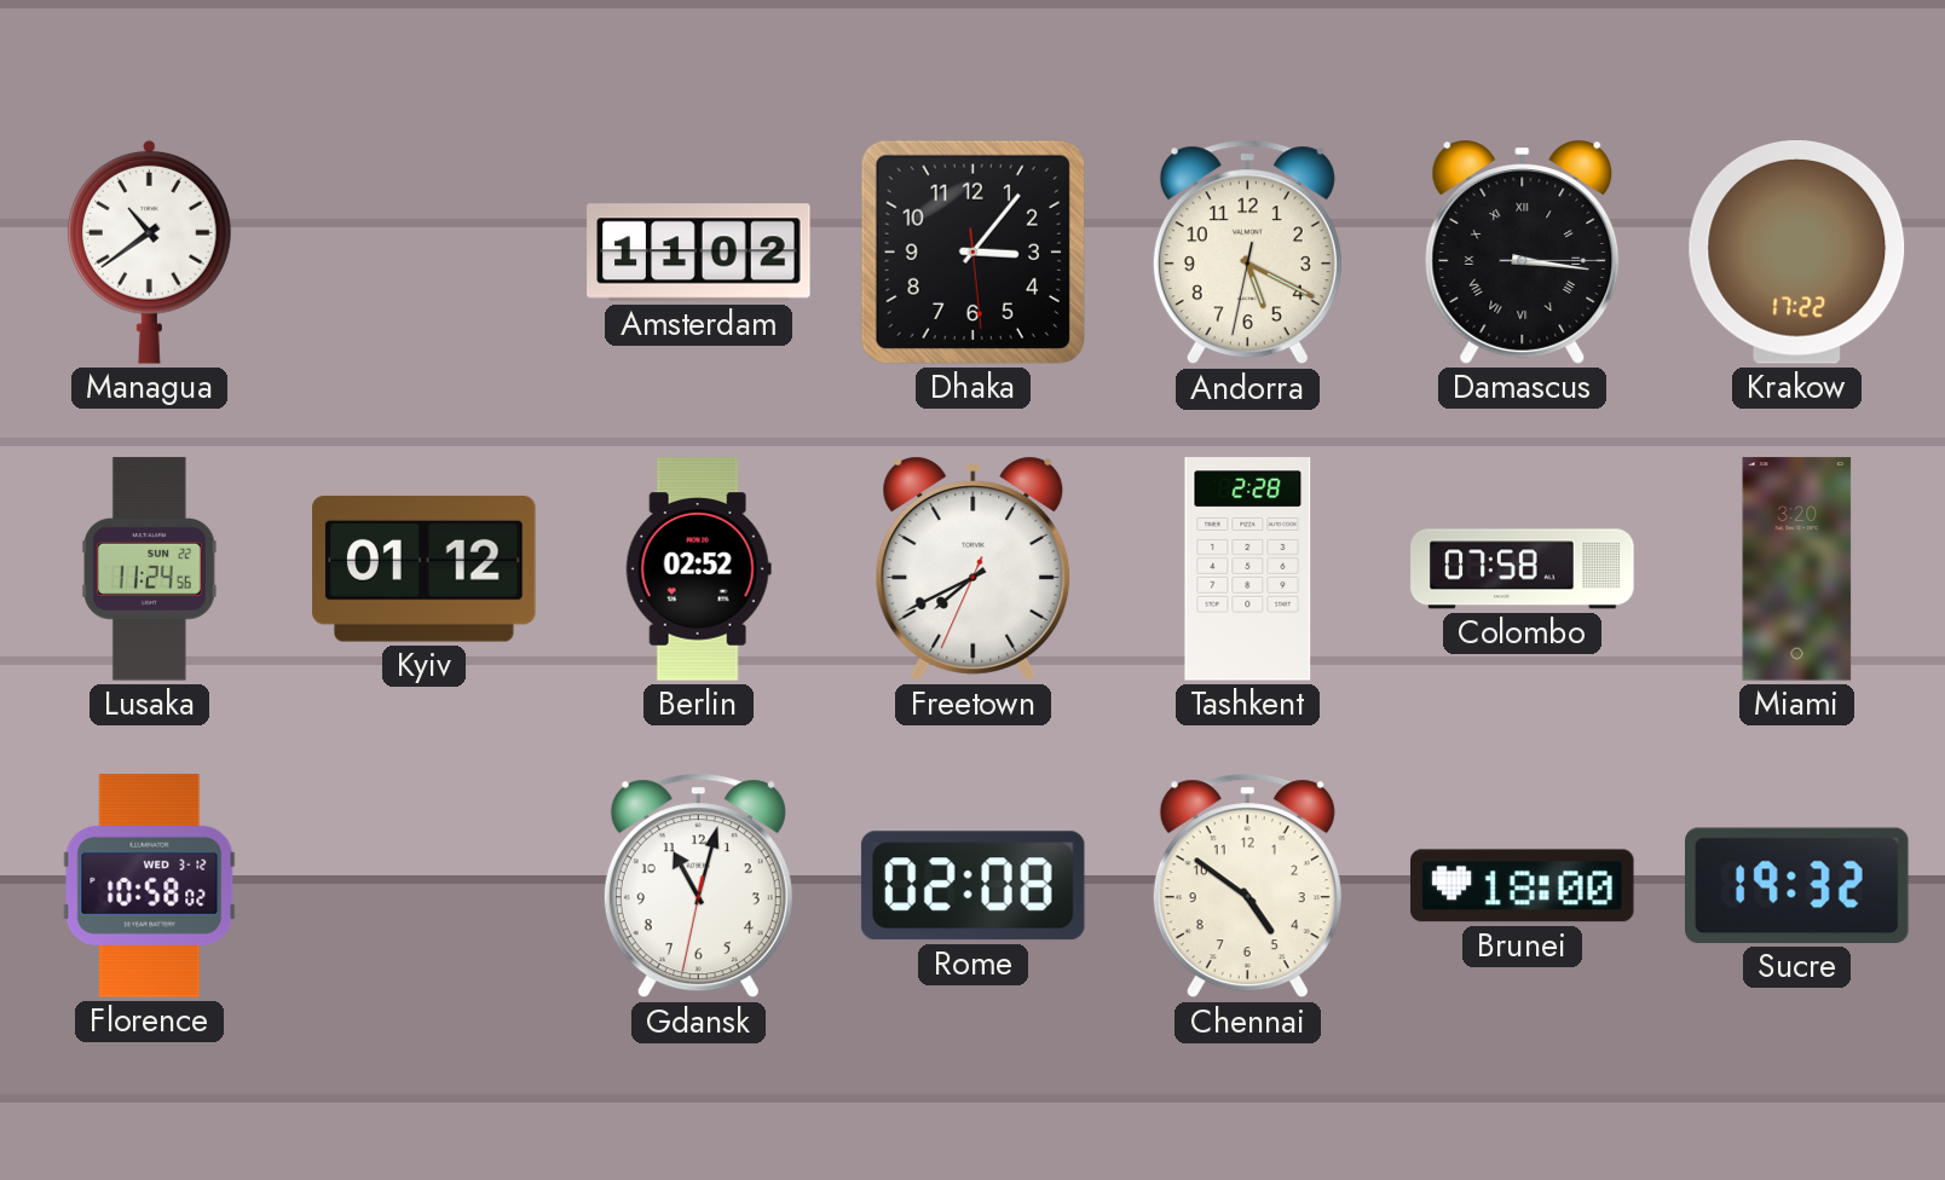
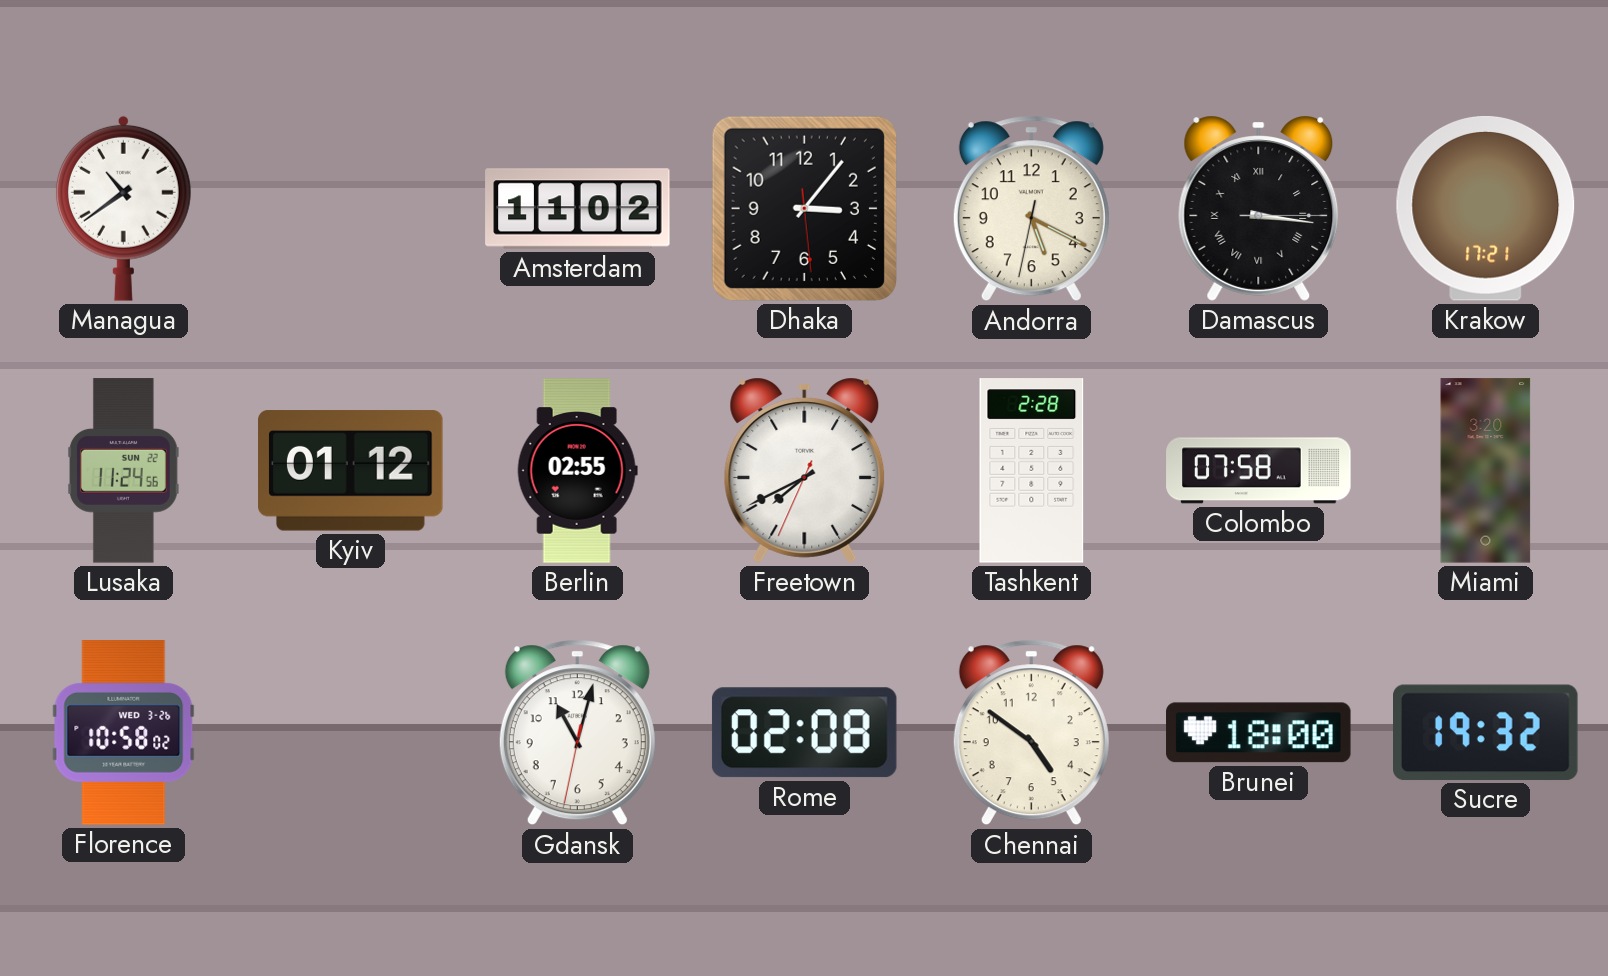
Krakow: 17:22 -> 17:21 (1486, 209)
Berlin: 02:52 -> 02:55 (577, 471)
Florence date: WED 3-12 -> WED 3-26 (124, 733)
